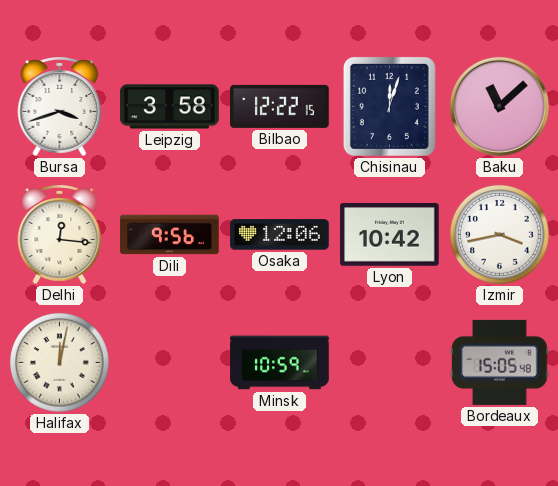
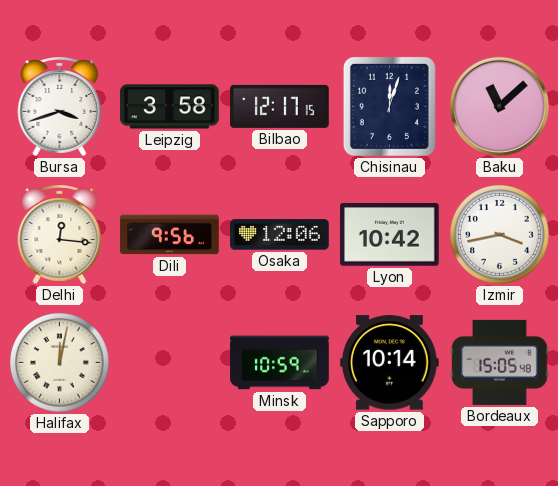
Bilbao: 12:22 -> 12:17 (280, 106)
Sapporo: none -> 10:14 (390, 363)
